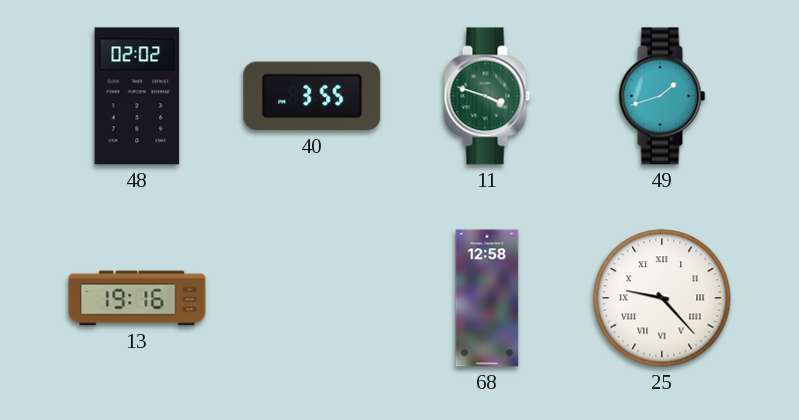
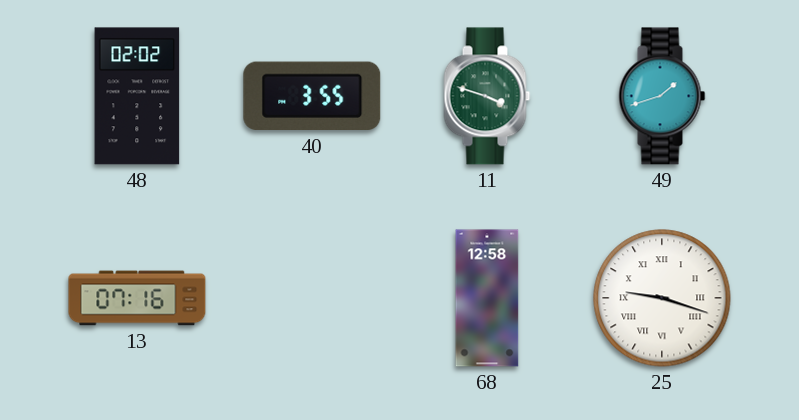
13: 19:16 -> 07:16 (137, 298)
25: 9:23 -> 9:18 (662, 298)
